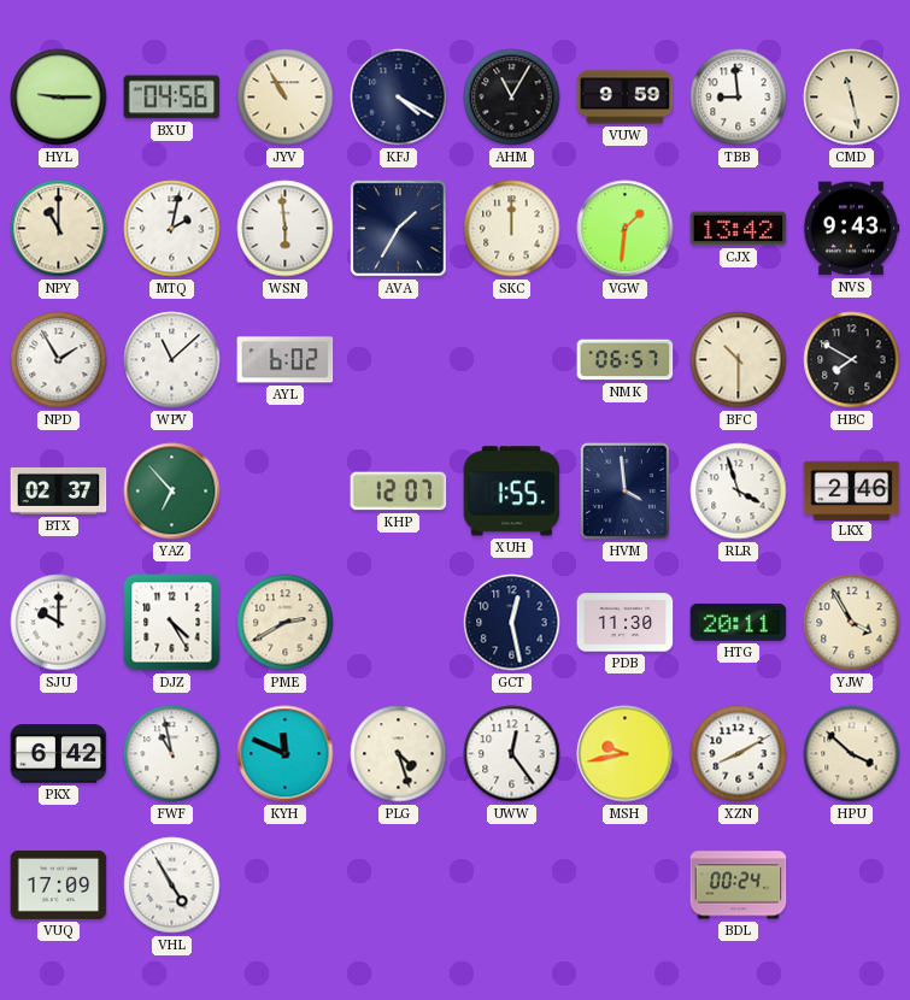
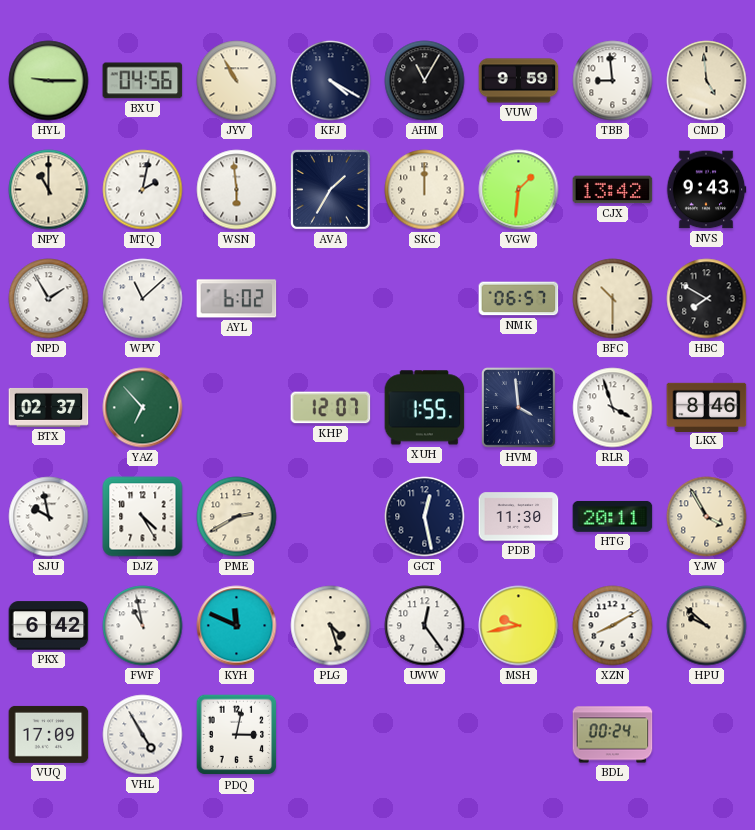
CMD: 11:28 -> 4:59 (707, 81)
LKX: 2:46 -> 8:46 (707, 407)
SJU: 10:00 -> 9:58 (49, 517)
HPU: 3:52 -> 9:52 (707, 626)
PDQ: none -> 3:02 (237, 735)
